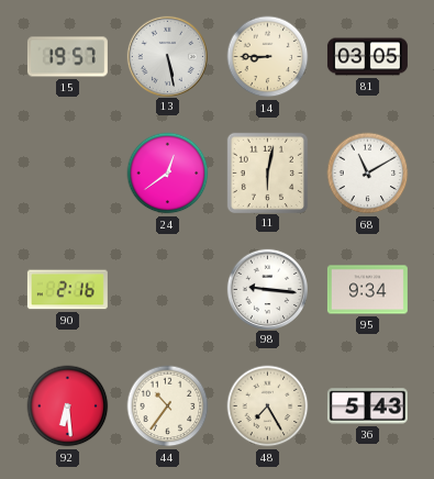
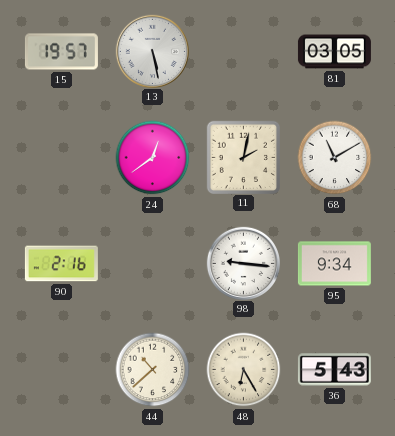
14: 8:45 -> none (268, 57)
11: 6:02 -> 2:02 (243, 157)
92: 6:29 -> none (68, 406)
44: 10:36 -> 10:38 (153, 370)
48: 7:25 -> 6:25 (244, 370)
